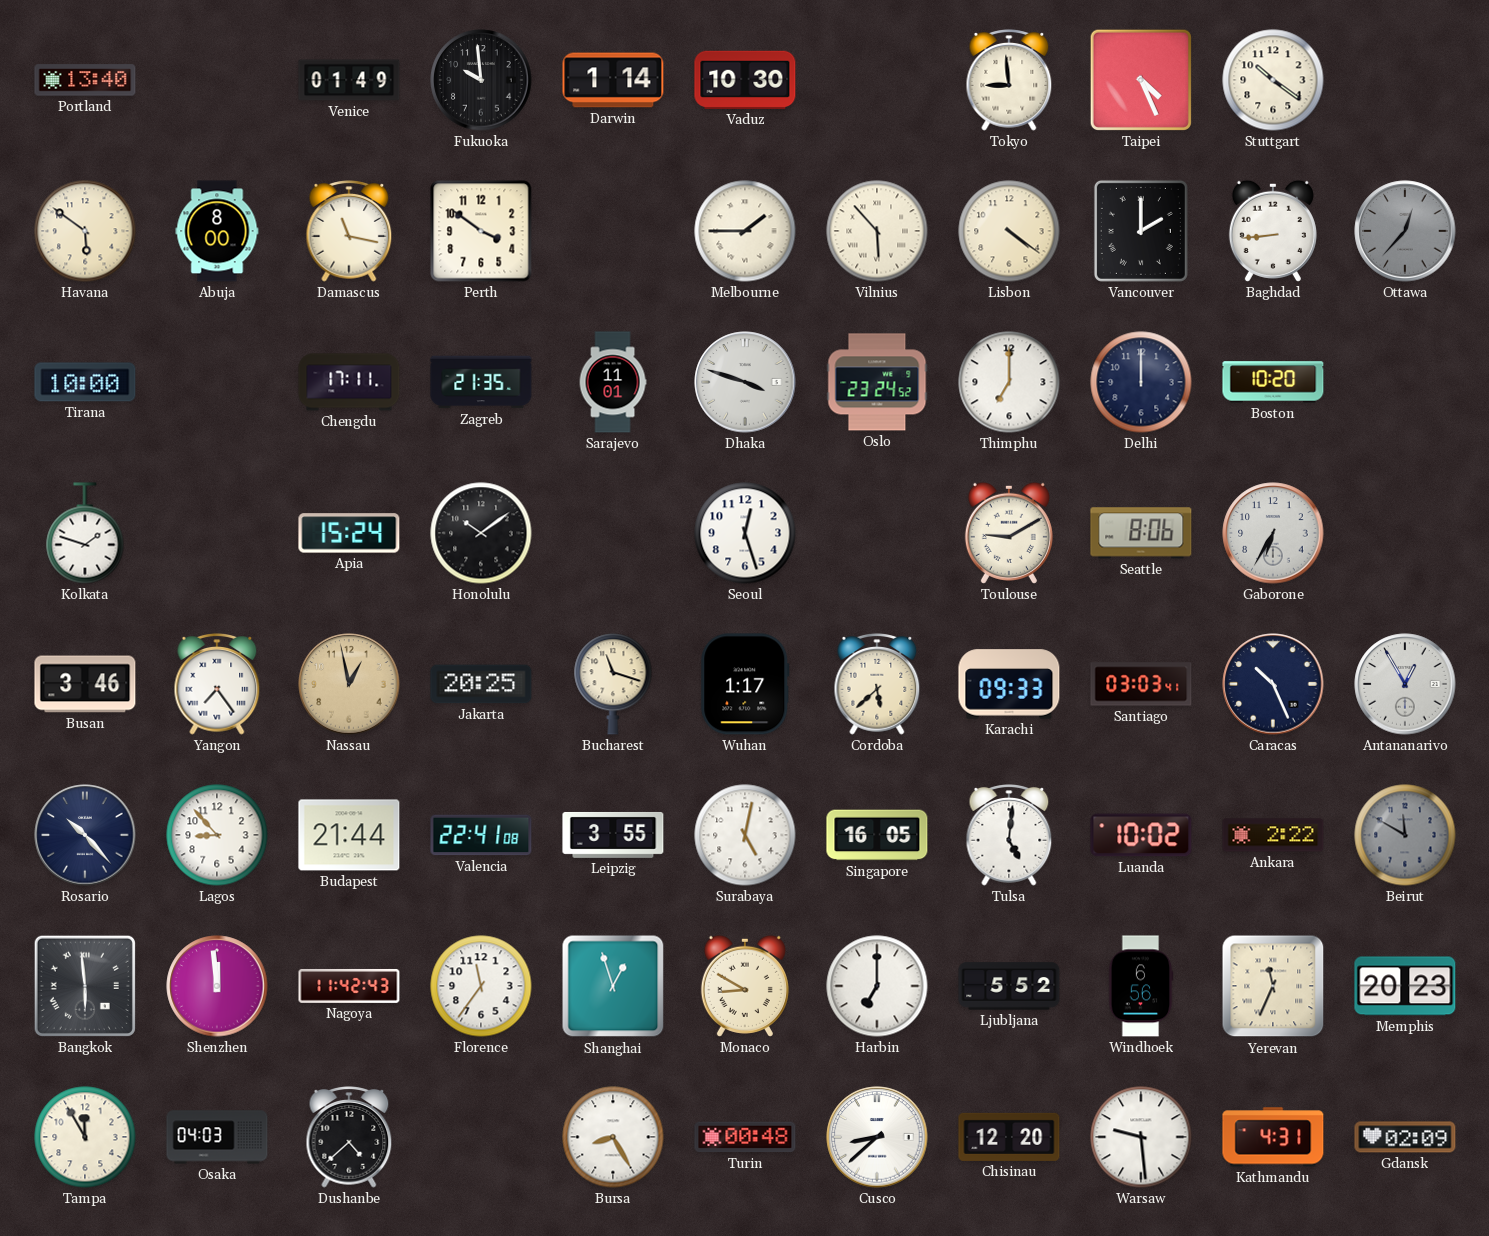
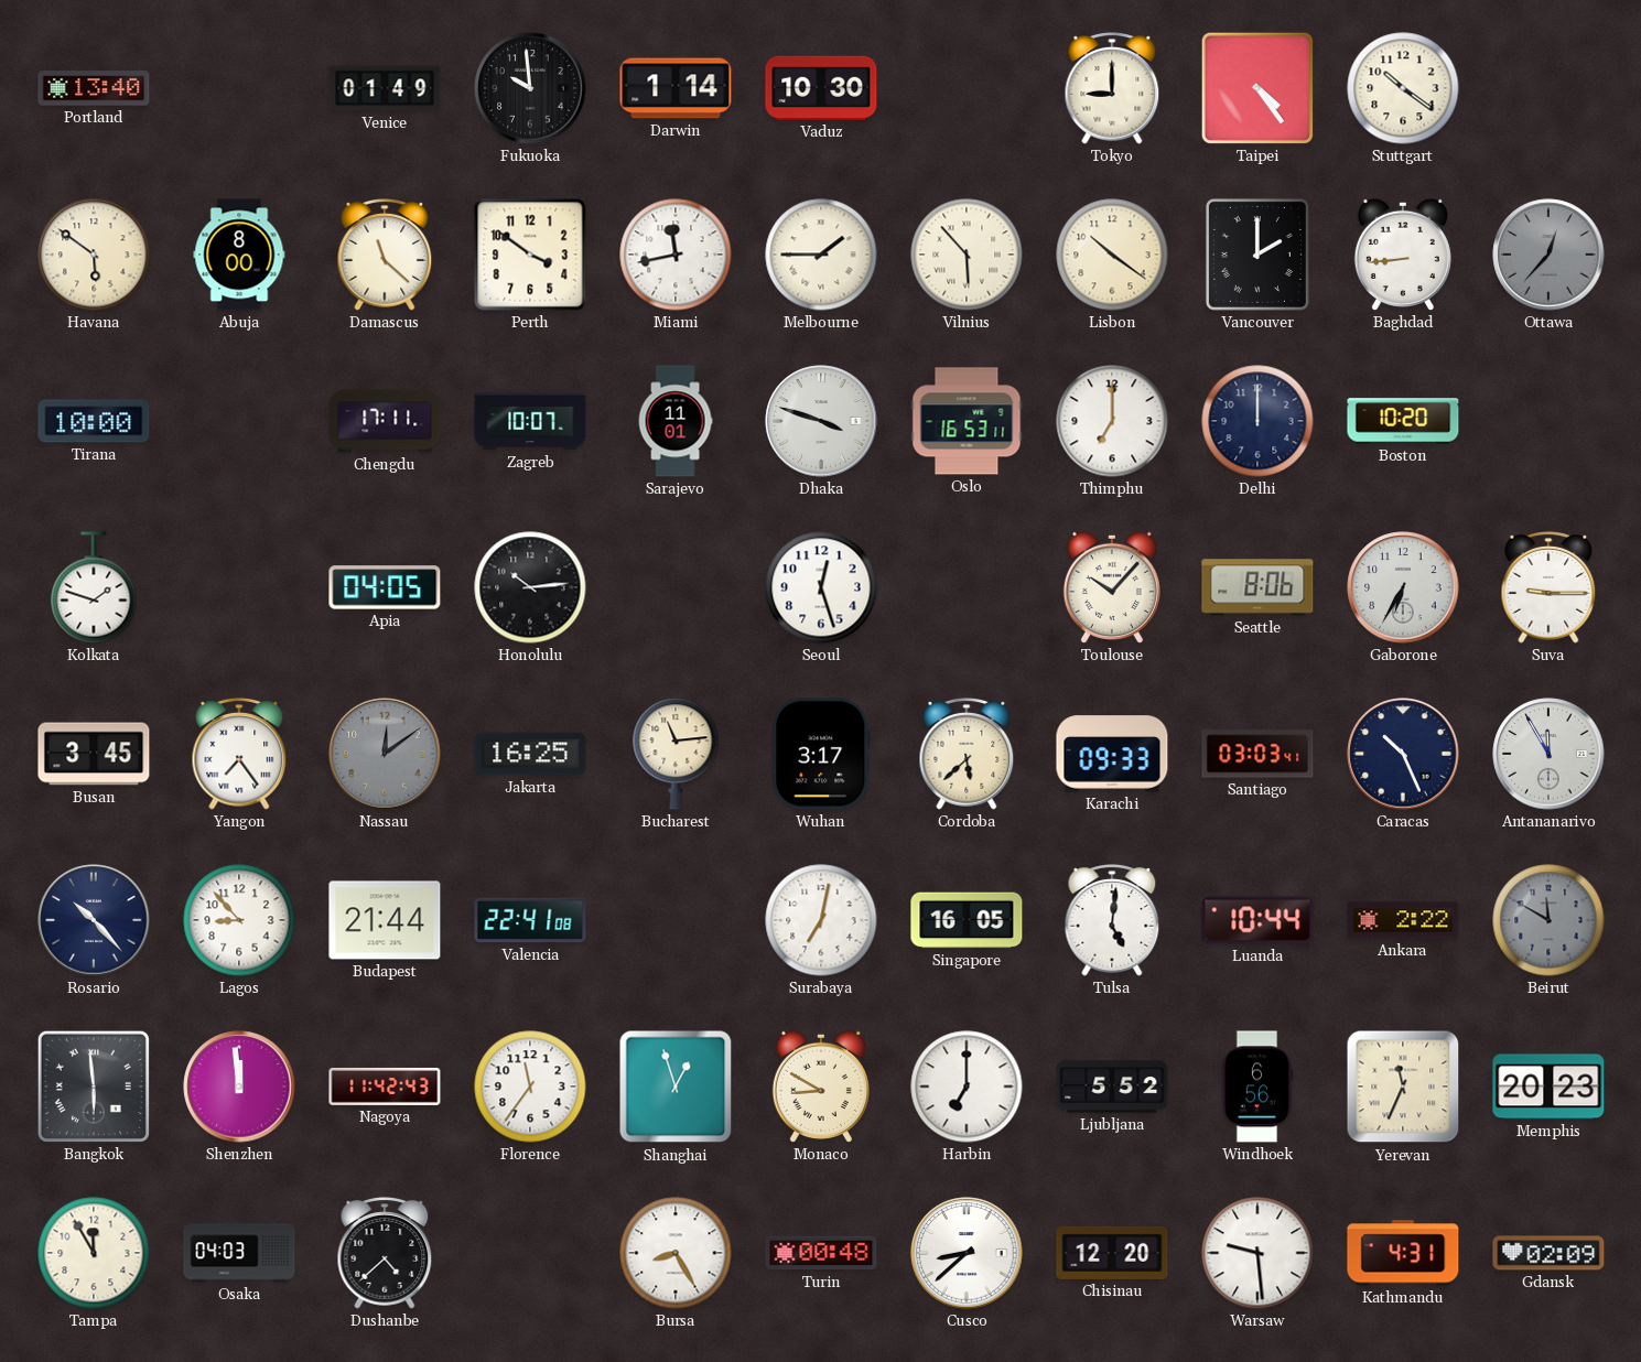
Tokyo: 8:59 -> 9:00 (1112, 88)
Taipei: 4:26 -> 4:24 (1257, 88)
Damascus: 11:17 -> 11:22 (385, 255)
Miami: none -> 11:43 (676, 255)
Lisbon: 4:21 -> 10:21 (1112, 255)
Zagreb: 21:35 -> 10:07 (530, 421)
Oslo: 23:24 -> 16:53 (967, 421)
Apia: 15:24 -> 04:05 (385, 587)
Honolulu: 10:09 -> 10:14 (530, 587)
Toulouse: 9:10 -> 10:07 (1112, 587)
Suva: none -> 9:15 (1548, 587)
Busan: 3:46 -> 3:45 (94, 754)
Nassau: 12:58 -> 12:09 (385, 754)
Nassau dial: champagne -> grey (385, 754)
Jakarta: 20:25 -> 16:25 (530, 754)
Bucharest: 11:18 -> 11:14 (676, 754)
Wuhan: 1:17 -> 3:17 (821, 754)
Antananarivo: 12:55 -> 11:55 (1548, 754)
Leipzig: 3:55 -> none (613, 835)
Surabaya: 5:02 -> 7:02 (821, 920)
Luanda: 10:02 -> 10:44 (1257, 920)
